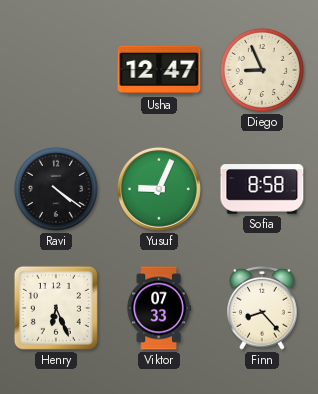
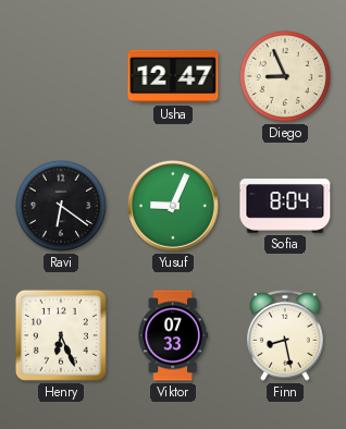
Ravi: 4:21 -> 6:21 (61, 206)
Sofia: 8:58 -> 8:04 (285, 206)
Finn: 8:23 -> 8:28 (285, 336)
